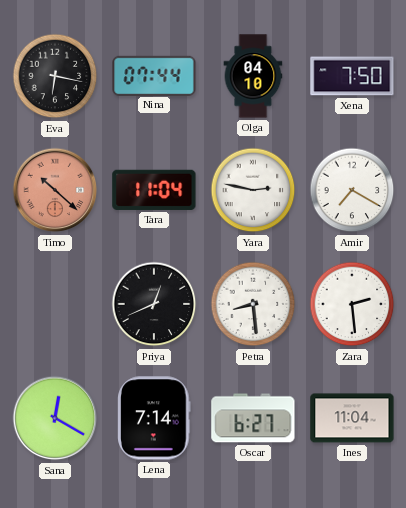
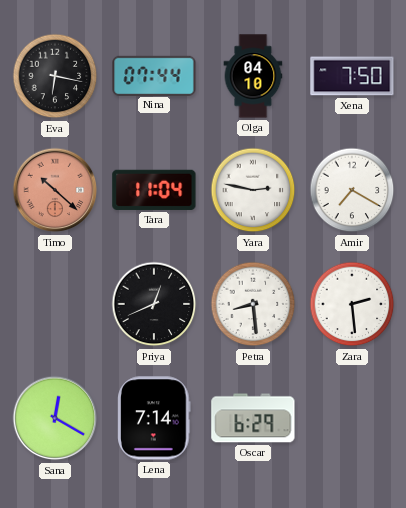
Oscar: 6:27 -> 6:29 (253, 418)
Ines: 11:04 -> none (352, 418)
